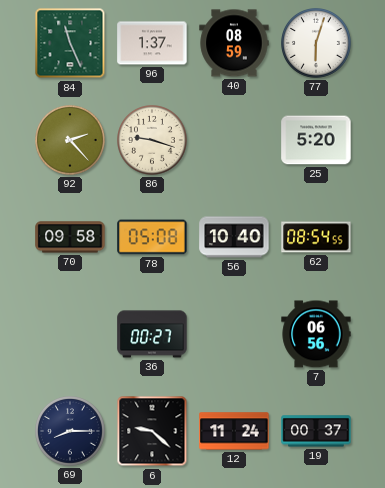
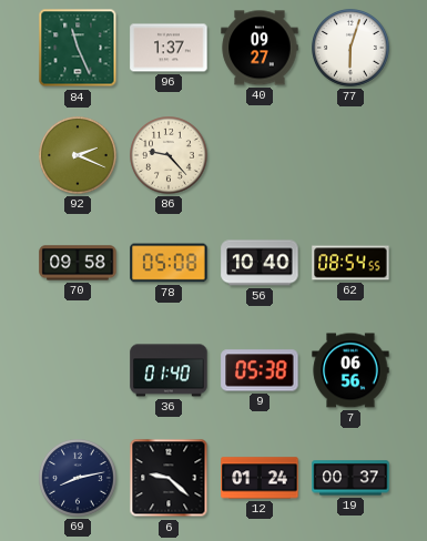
40: 08:59 -> 09:27 (260, 48)
92: 2:23 -> 2:19 (79, 156)
86: 9:18 -> 9:23 (170, 156)
25: 5:20 -> none (316, 140)
36: 00:27 -> 01:40 (169, 370)
9: none -> 05:38 (260, 370)
69: 8:15 -> 8:13 (79, 479)
12: 11:24 -> 01:24 (260, 478)
